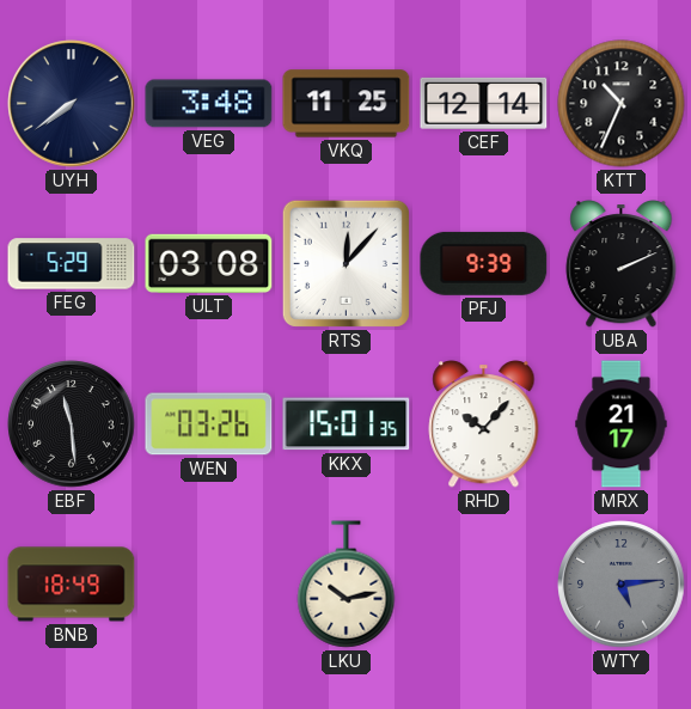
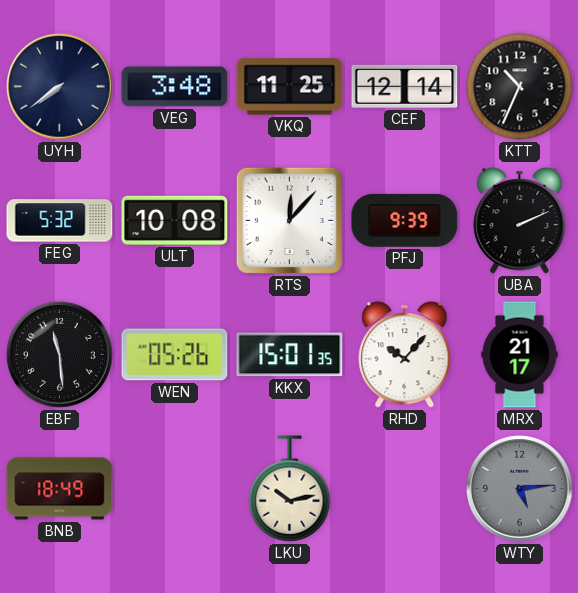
FEG: 5:29 -> 5:32 (60, 221)
ULT: 03:08 -> 10:08 (175, 220)
WEN: 03:26 -> 05:26 (175, 355)
